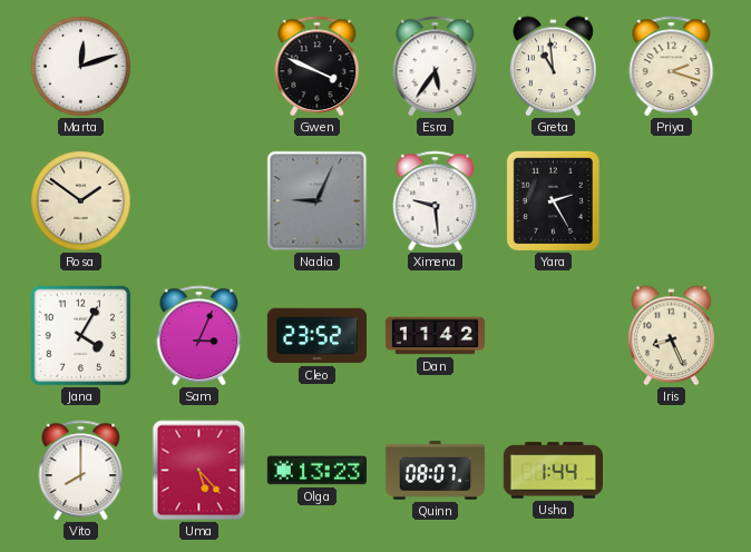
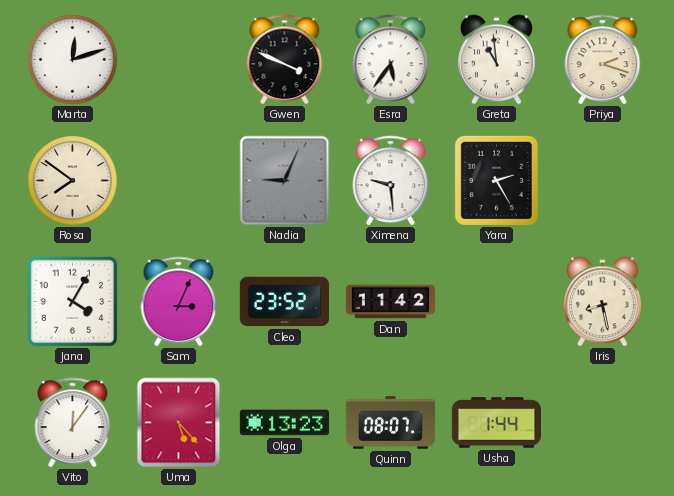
Rosa: 1:51 -> 7:51 (73, 181)
Iris: 8:26 -> 8:28 (602, 302)
Vito: 8:00 -> 12:06 (73, 422)
